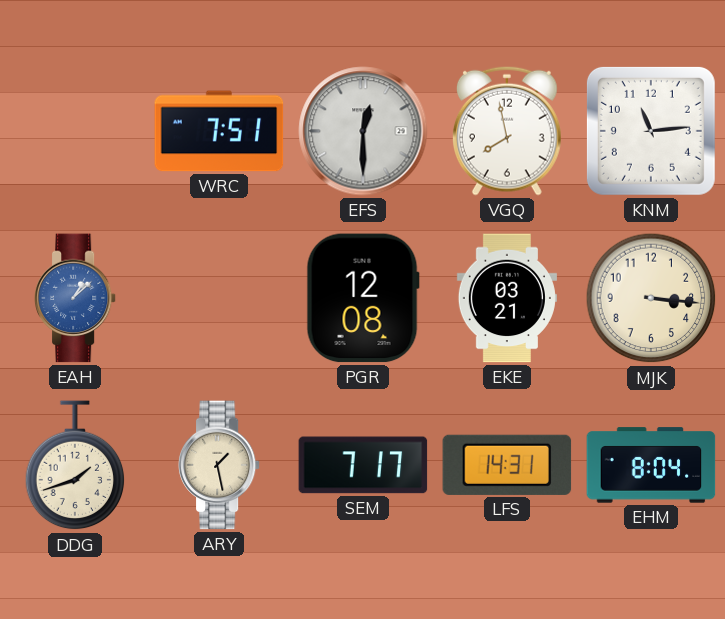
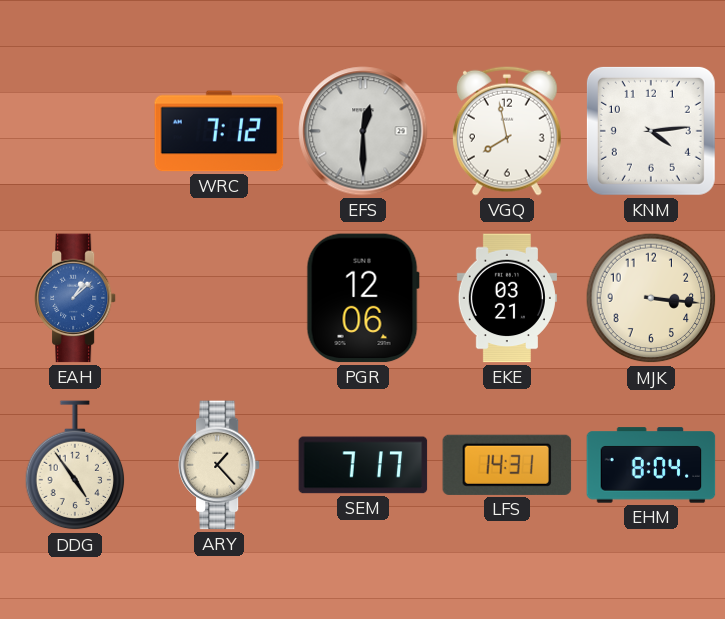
WRC: 7:51 -> 7:12 (219, 131)
KNM: 11:14 -> 4:14 (651, 131)
PGR: 12:08 -> 12:06 (363, 298)
DDG: 1:42 -> 4:54 (75, 466)
ARY: 1:28 -> 1:23 (219, 465)
